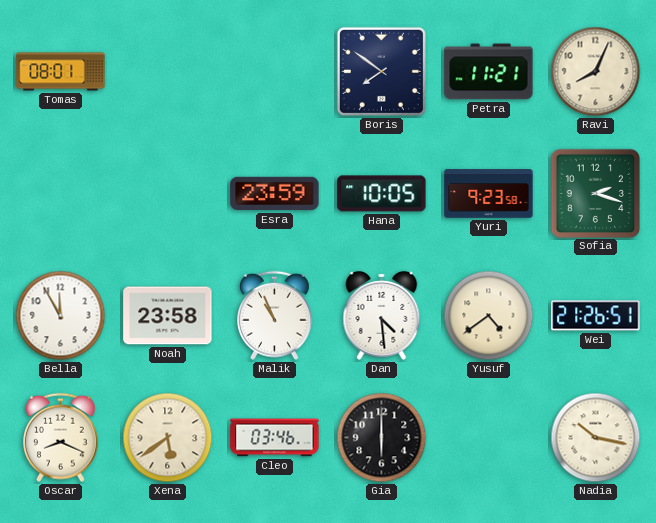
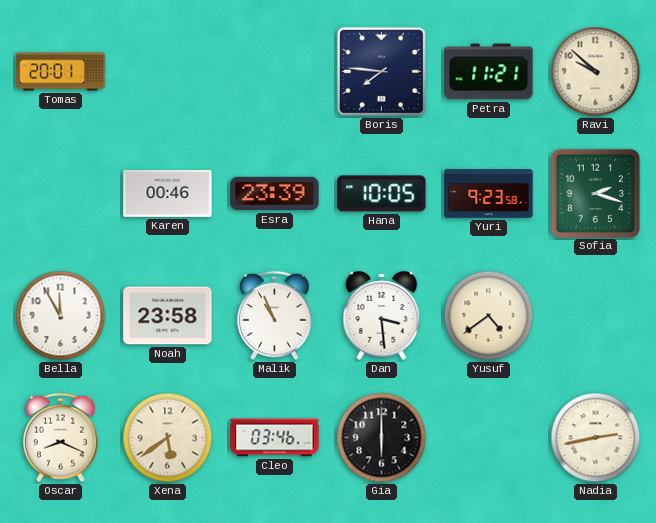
Tomas: 08:01 -> 20:01 (61, 72)
Boris: 7:51 -> 7:46 (381, 71)
Ravi: 8:04 -> 9:52 (596, 72)
Karen: none -> 00:46 (168, 193)
Esra: 23:59 -> 23:39 (275, 194)
Dan: 4:29 -> 3:29 (382, 315)
Wei: 21:26 -> none (596, 316)
Nadia: 10:17 -> 2:43 (596, 438)
